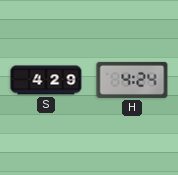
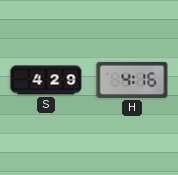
H: 4:24 -> 4:16 (132, 80)
